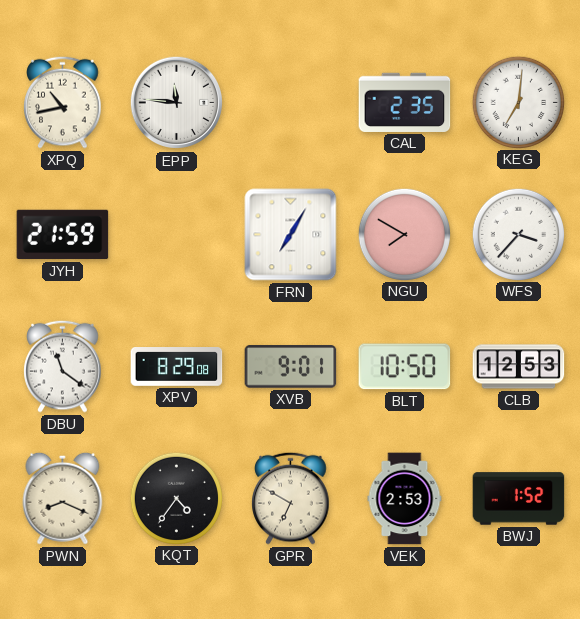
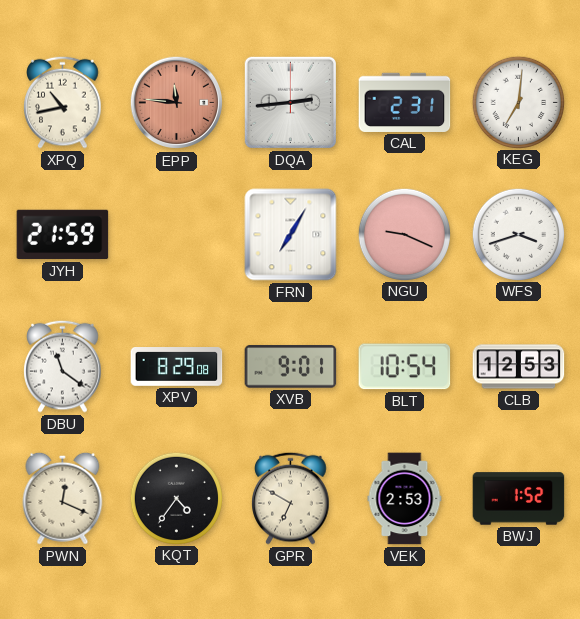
EPP dial: white -> salmon (177, 103)
DQA: none -> 2:44 (290, 102)
CAL: 2:35 -> 2:31 (405, 102)
NGU: 7:50 -> 9:19 (404, 234)
WFS: 3:37 -> 3:42 (518, 234)
BLT: 10:50 -> 10:54 (405, 367)
PWN: 8:19 -> 12:19 (63, 498)
